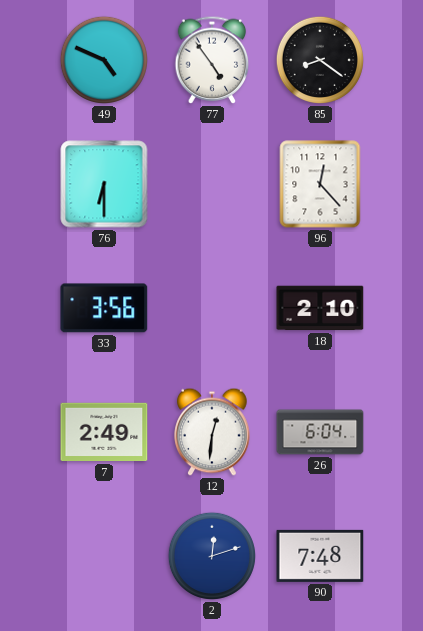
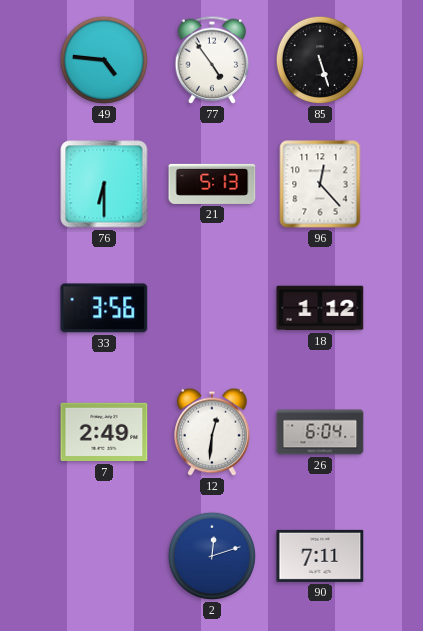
49: 4:49 -> 4:46 (104, 60)
85: 8:21 -> 5:27 (320, 60)
21: none -> 5:13 (212, 184)
18: 2:10 -> 1:12 (320, 308)
90: 7:48 -> 7:11 (320, 556)
